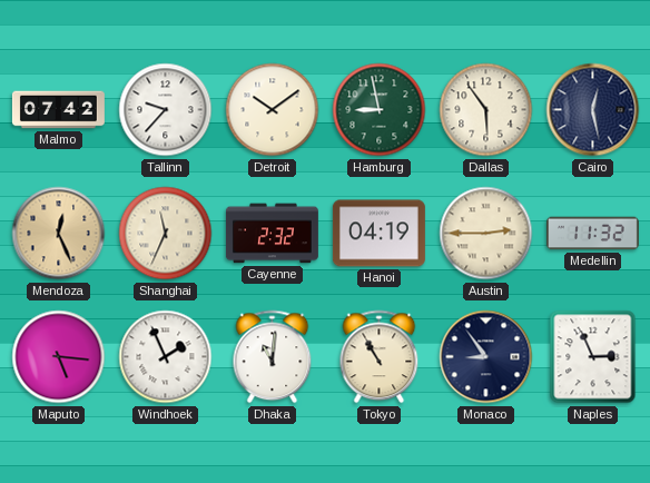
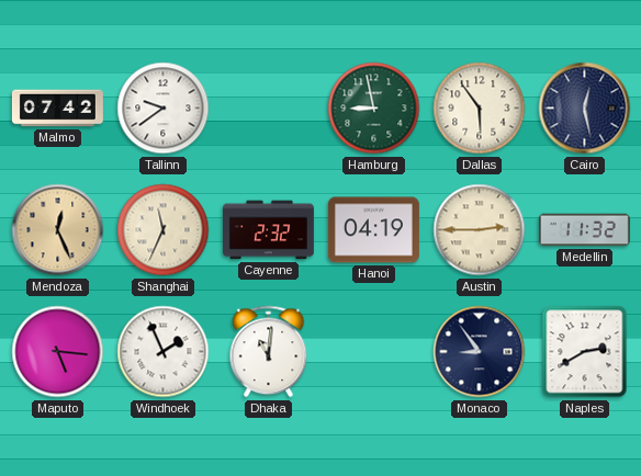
Tallinn: 9:37 -> 9:39 (164, 109)
Detroit: 10:09 -> none (273, 110)
Tokyo: 10:55 -> none (380, 357)
Naples: 2:56 -> 2:40 (585, 352)
